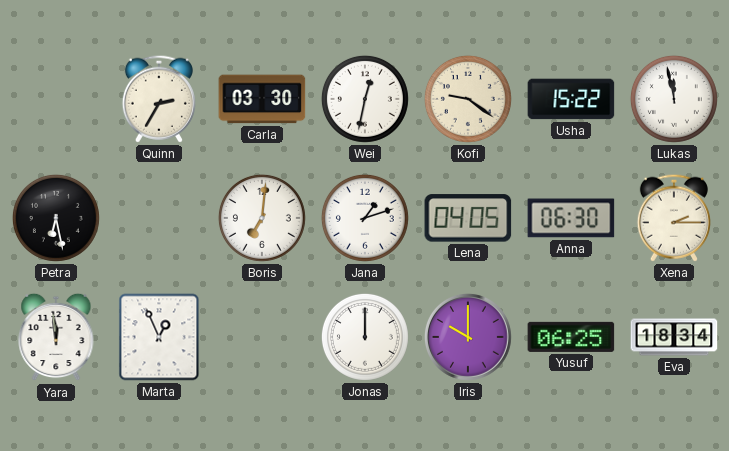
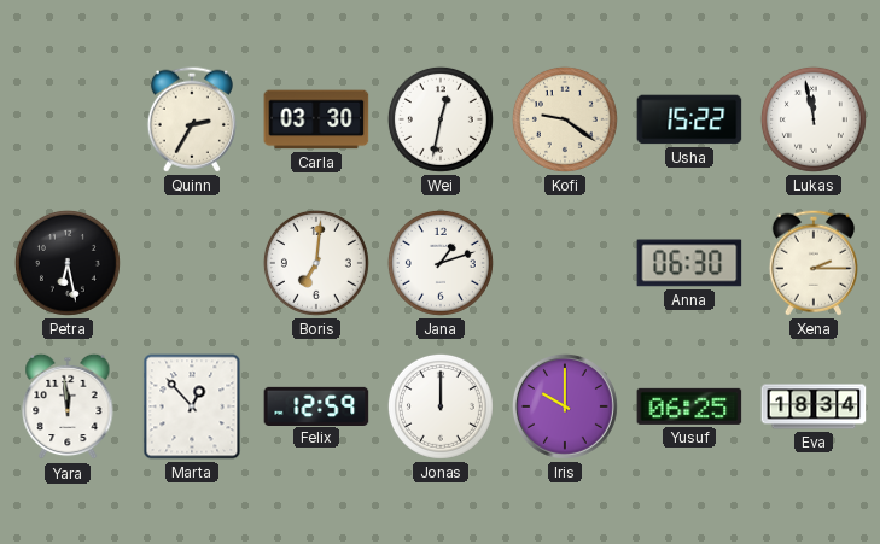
Lena: 04:05 -> none (468, 218)
Marta: 12:56 -> 12:53 (192, 406)
Felix: none -> 12:59 (316, 405)
